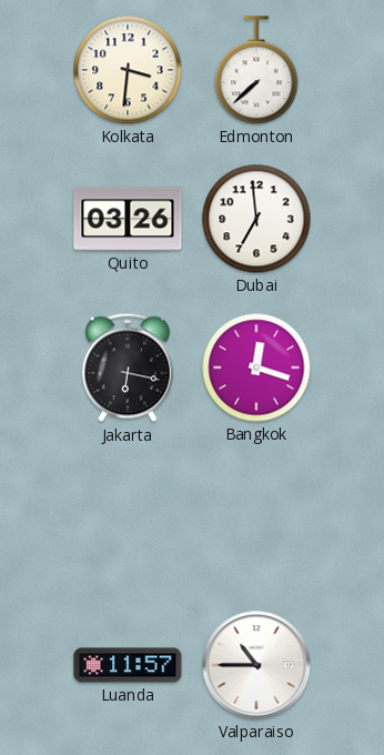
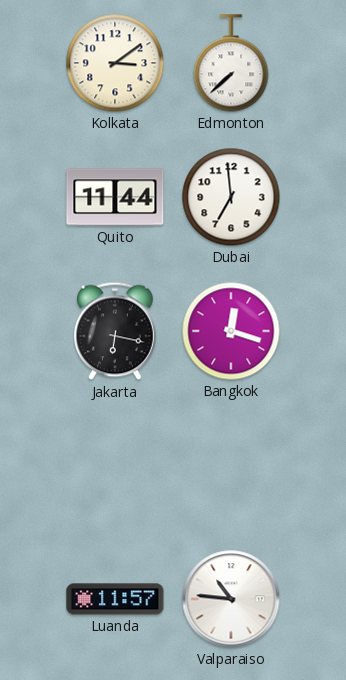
Kolkata: 3:31 -> 3:09 (115, 63)
Quito: 03:26 -> 11:44 (115, 197)
Valparaiso: 10:45 -> 10:46 (231, 599)
